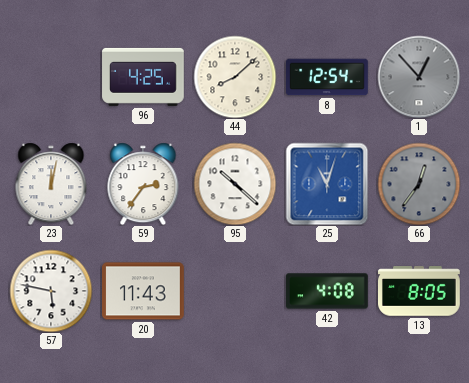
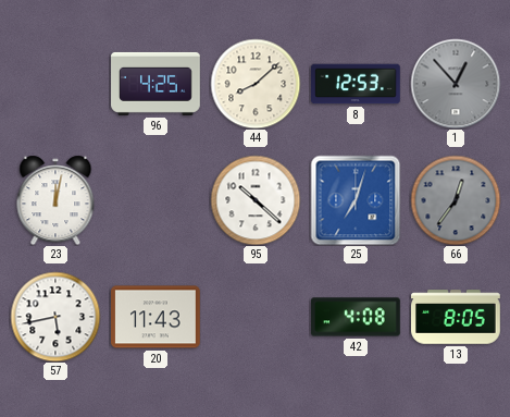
8: 12:54 -> 12:53 (356, 84)
59: 2:36 -> none (143, 184)
25: 11:03 -> 7:03 (356, 200)
57: 5:47 -> 5:43 (55, 317)
